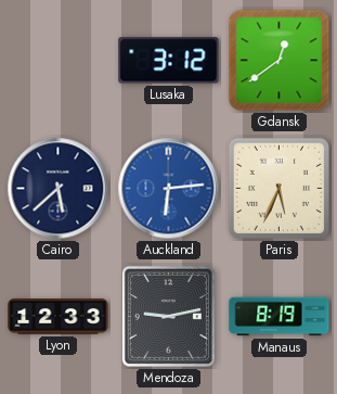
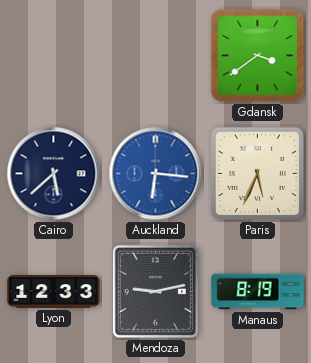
Lusaka: 3:12 -> none (169, 61)
Gdansk: 12:39 -> 3:39 (258, 56)
Auckland: 6:14 -> 6:16 (156, 174)
